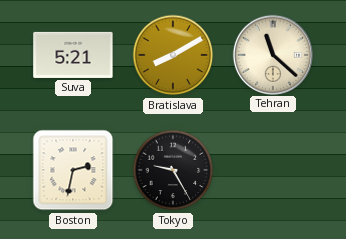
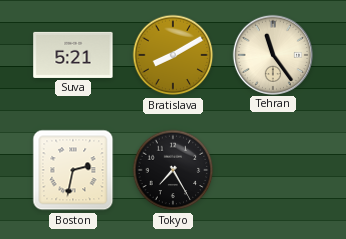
Tehran: 11:22 -> 11:24 (272, 54)
Tokyo: 9:25 -> 7:25 (173, 170)
